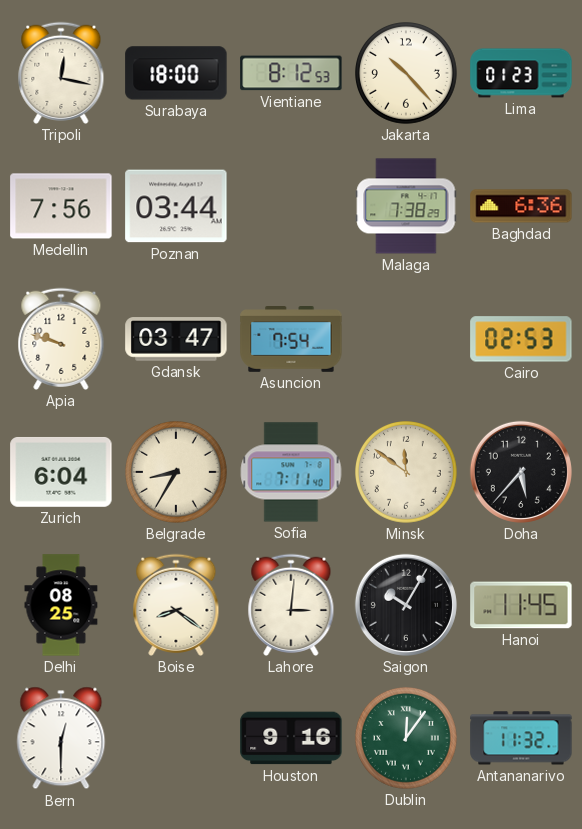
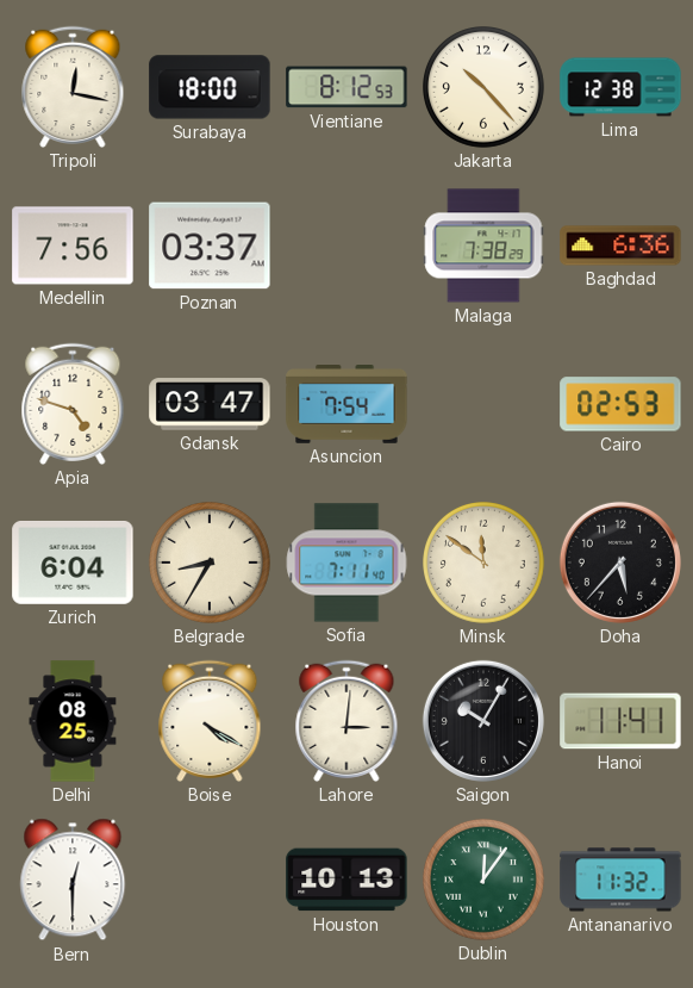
Lima: 01:23 -> 12:38 (620, 87)
Poznan: 03:44 -> 03:37 (210, 246)
Apia: 9:48 -> 4:48 (73, 404)
Boise: 8:21 -> 4:20 (210, 721)
Hanoi: 11:45 -> 11:41 (620, 721)
Houston: 9:16 -> 10:13 (346, 880)
